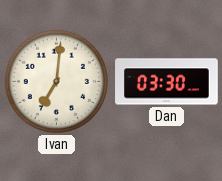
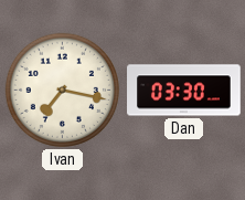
Ivan: 7:01 -> 7:17 (62, 90)
